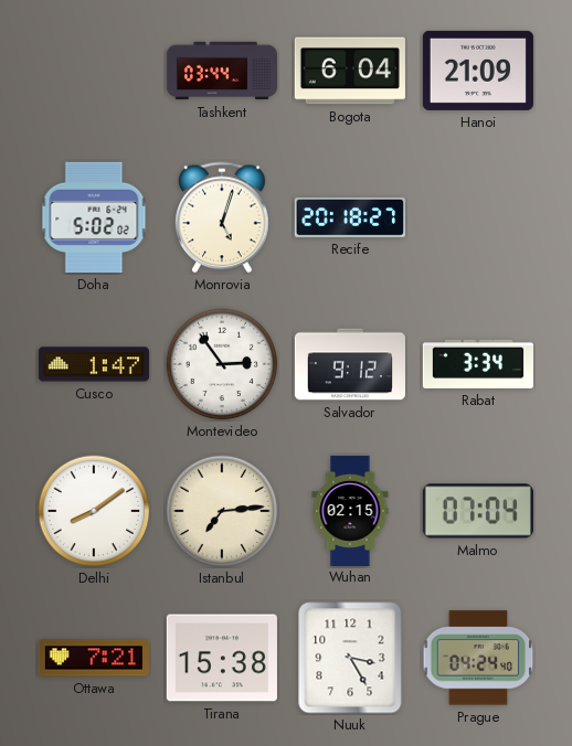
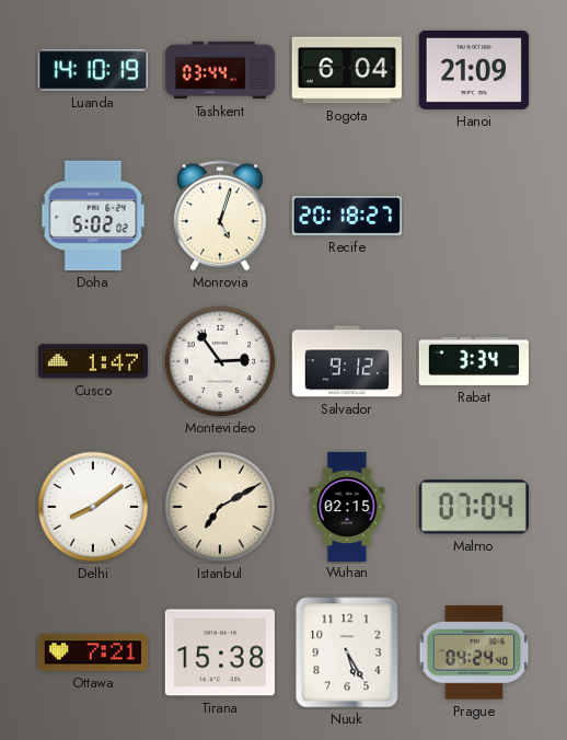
Luanda: none -> 14:10 (93, 70)
Istanbul: 7:14 -> 7:10 (220, 507)
Nuuk: 3:25 -> 5:25 (347, 652)
